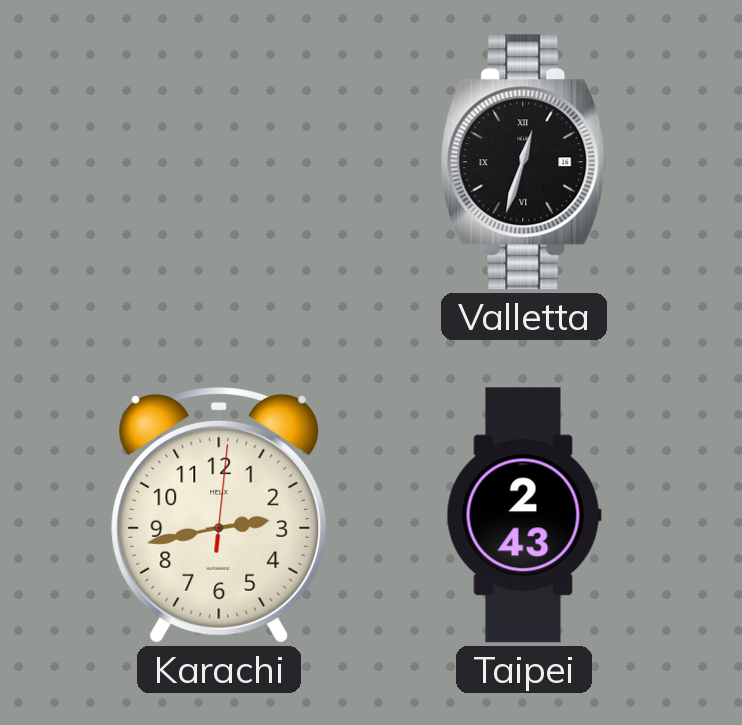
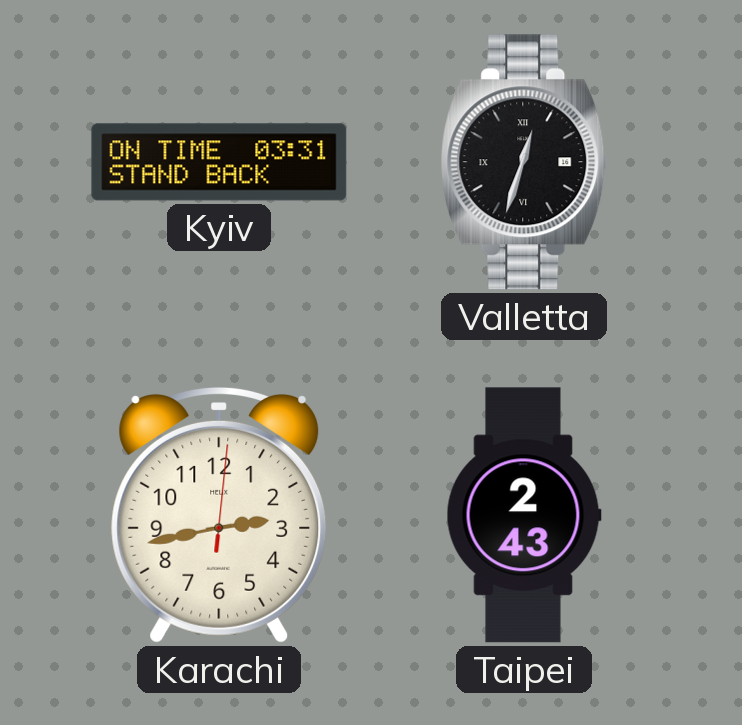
Kyiv: none -> 03:31 (219, 162)
